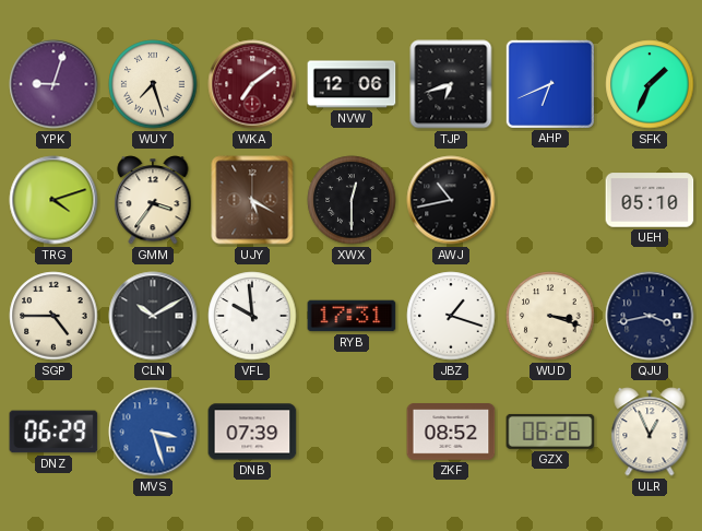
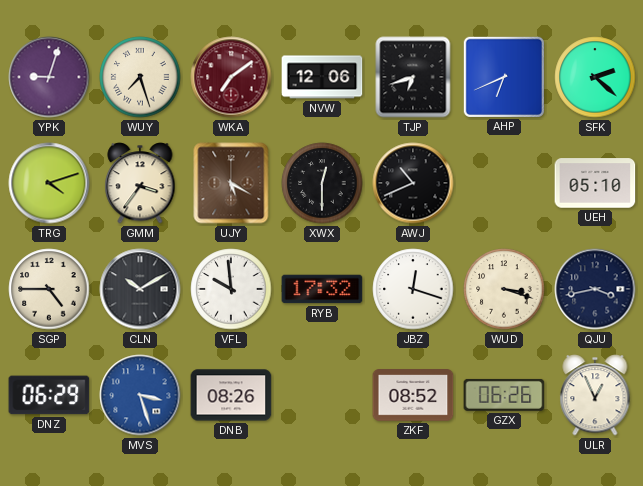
SFK: 1:34 -> 2:22 (595, 77)
AWJ: 10:43 -> 10:41 (413, 183)
RYB: 17:31 -> 17:32 (322, 289)
JBZ: 1:18 -> 12:18 (413, 289)
DNB: 07:39 -> 08:26 (231, 395)
